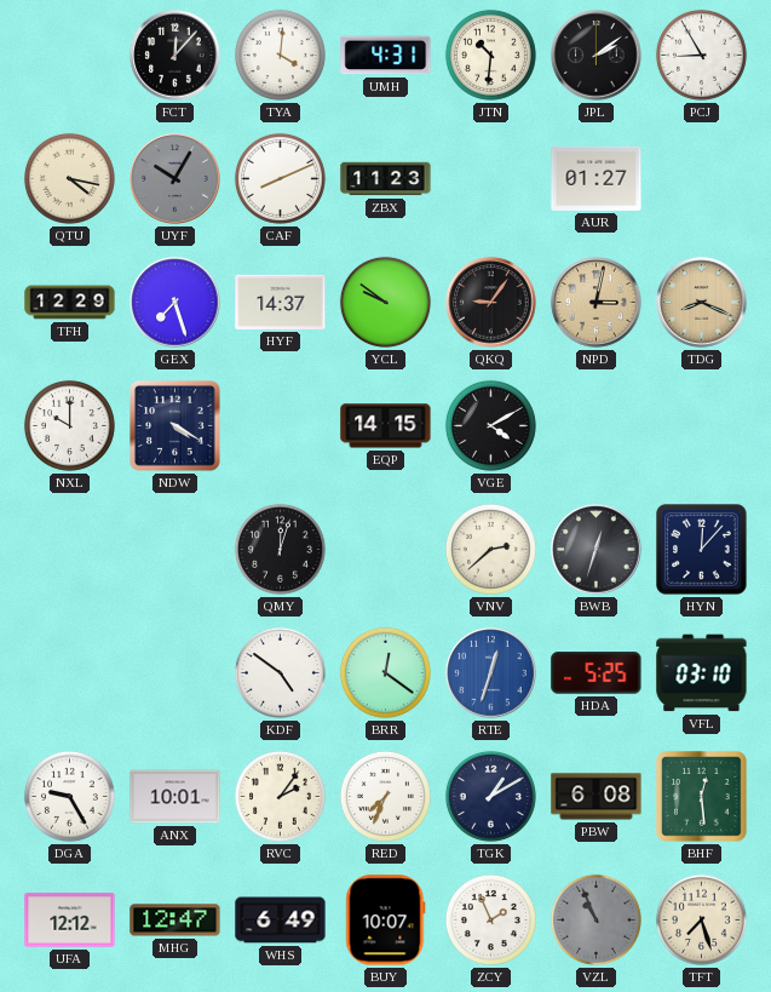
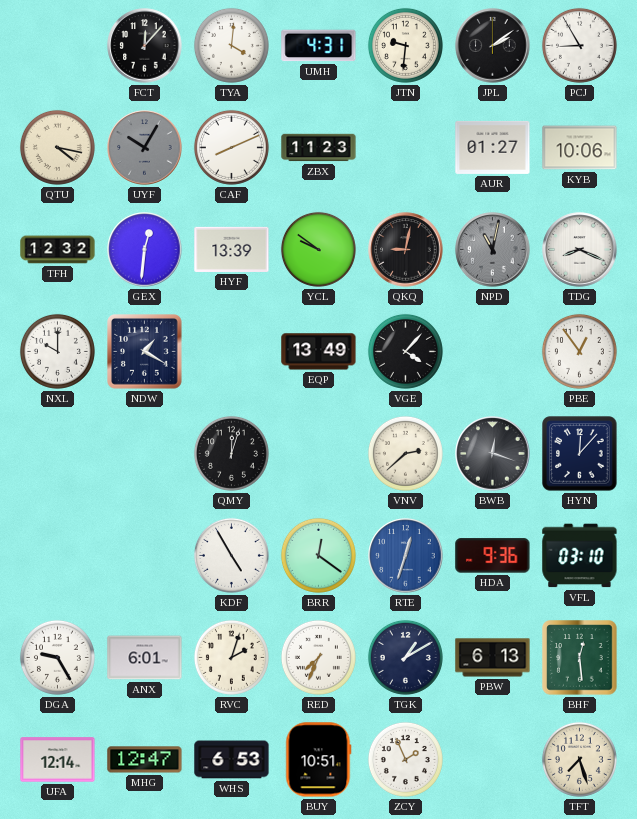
JTN: 10:31 -> 9:31 (405, 45)
KYB: none -> 10:06 (580, 148)
TFH: 12:29 -> 12:32 (58, 250)
GEX: 7:27 -> 12:31 (145, 250)
HYF: 14:37 -> 13:39 (232, 249)
QKQ: 9:06 -> 9:02 (406, 250)
NPD: 3:02 -> 11:02 (493, 250)
NPD dial: champagne -> grey (493, 250)
TDG dial: champagne -> white (580, 250)
NDW: 4:20 -> 1:20 (145, 352)
EQP: 14:15 -> 13:49 (319, 352)
VGE: 4:10 -> 4:07 (405, 351)
PBE: none -> 12:54 (579, 351)
BWB: 12:33 -> 12:18 (493, 454)
KDF: 4:51 -> 4:55 (231, 555)
HDA: 5:25 -> 9:36 (493, 556)
ANX: 10:01 -> 6:01 (145, 658)
RVC: 2:06 -> 2:03 (231, 657)
PBW: 6:08 -> 6:13 (493, 658)
UFA: 12:12 -> 12:14 (58, 760)
WHS: 6:49 -> 6:53 (232, 760)
BUY: 10:07 -> 10:51 (319, 760)
VZL: 10:56 -> none (595, 919)
